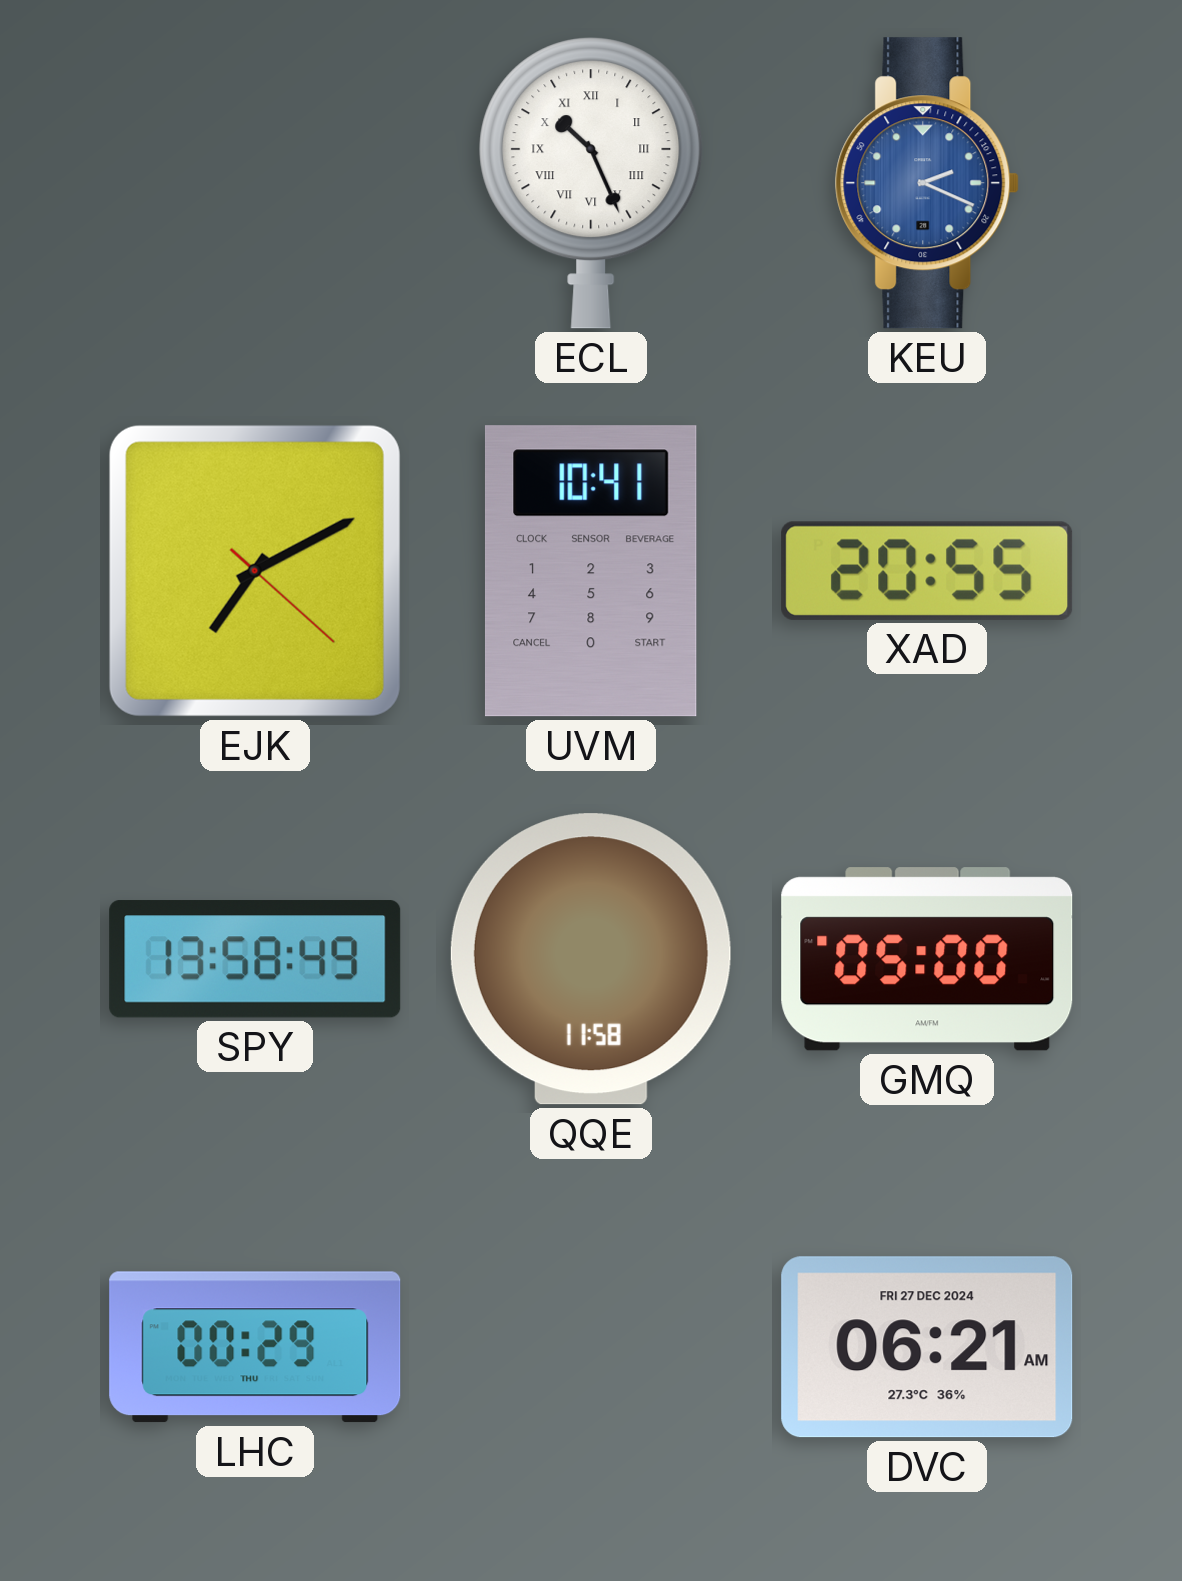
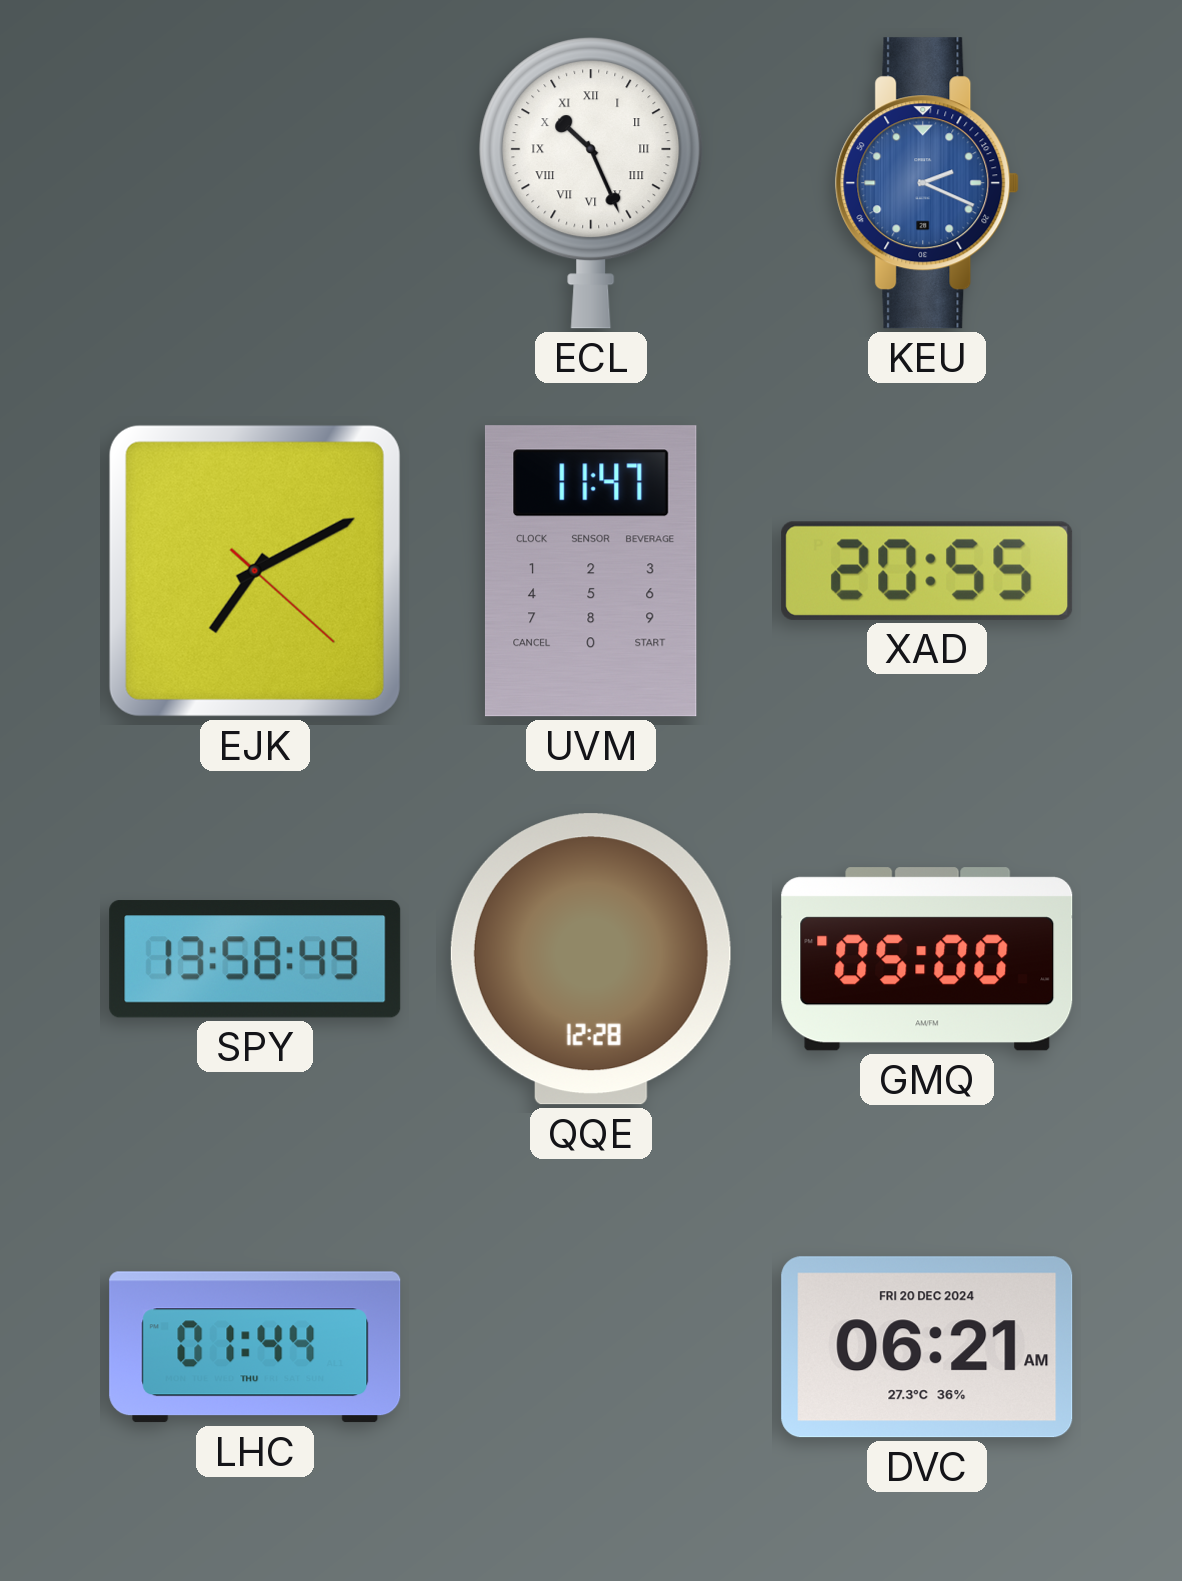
UVM: 10:41 -> 11:47 (591, 571)
QQE: 11:58 -> 12:28 (591, 959)
LHC: 00:29 -> 01:44 (255, 1347)
DVC date: FRI 27 DEC 2024 -> FRI 20 DEC 2024 (927, 1347)
